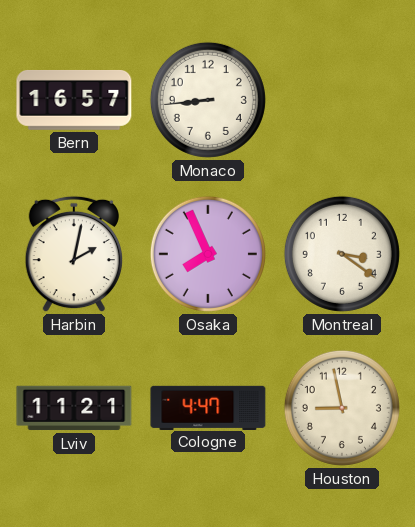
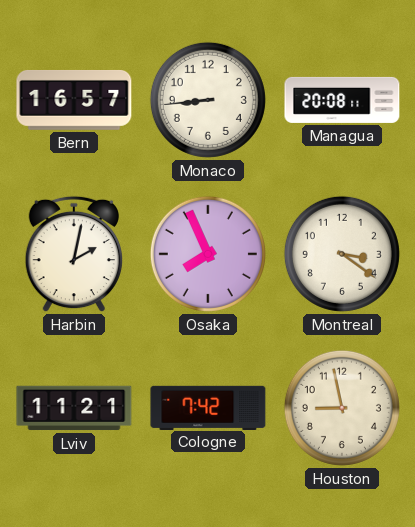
Managua: none -> 20:08 (342, 100)
Cologne: 4:47 -> 7:42 (208, 407)
